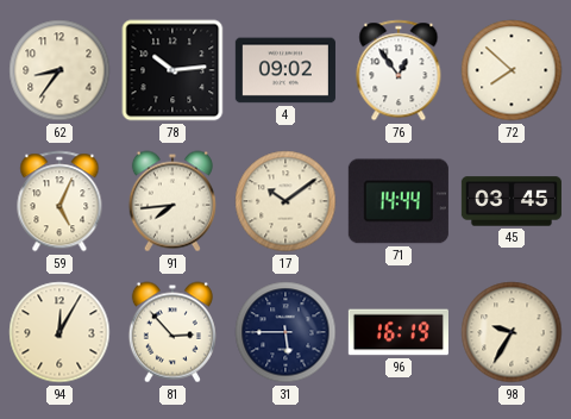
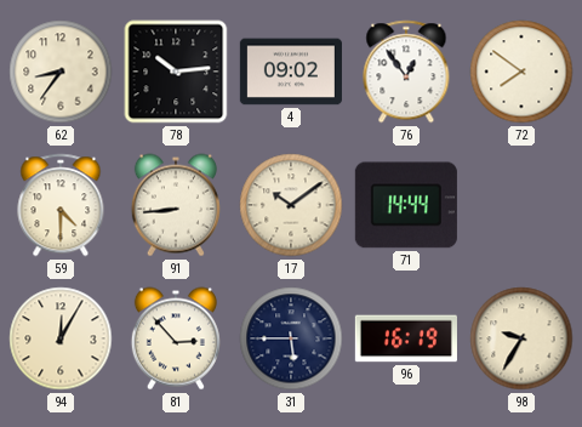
72: 7:52 -> 7:51 (521, 72)
59: 5:04 -> 4:30 (61, 205)
91: 7:44 -> 8:44 (176, 205)
45: 03:45 -> none (512, 201)
